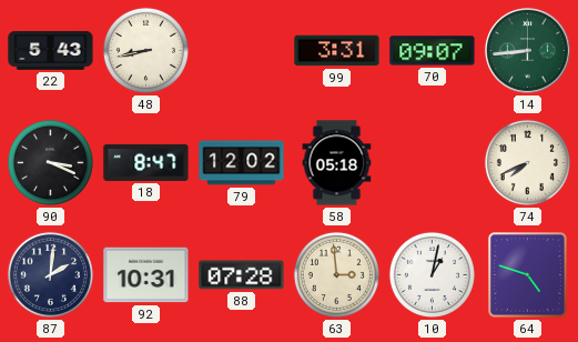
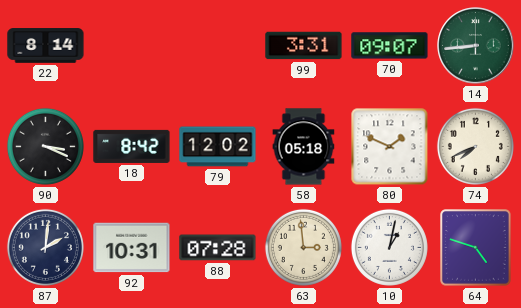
22: 5:43 -> 8:14 (46, 46)
48: 8:43 -> none (145, 50)
18: 8:47 -> 8:42 (132, 146)
80: none -> 1:49 (390, 147)
